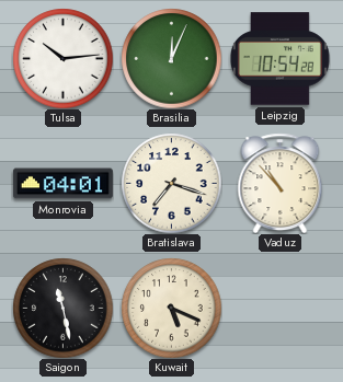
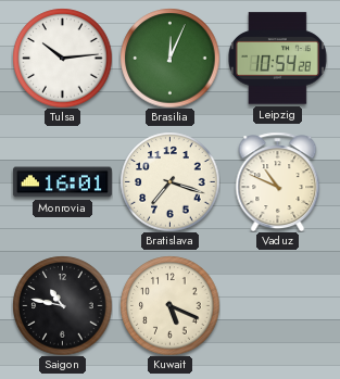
Monrovia: 04:01 -> 16:01 (62, 182)
Vaduz: 10:53 -> 10:49 (278, 181)
Saigon: 11:28 -> 10:47 (62, 305)
